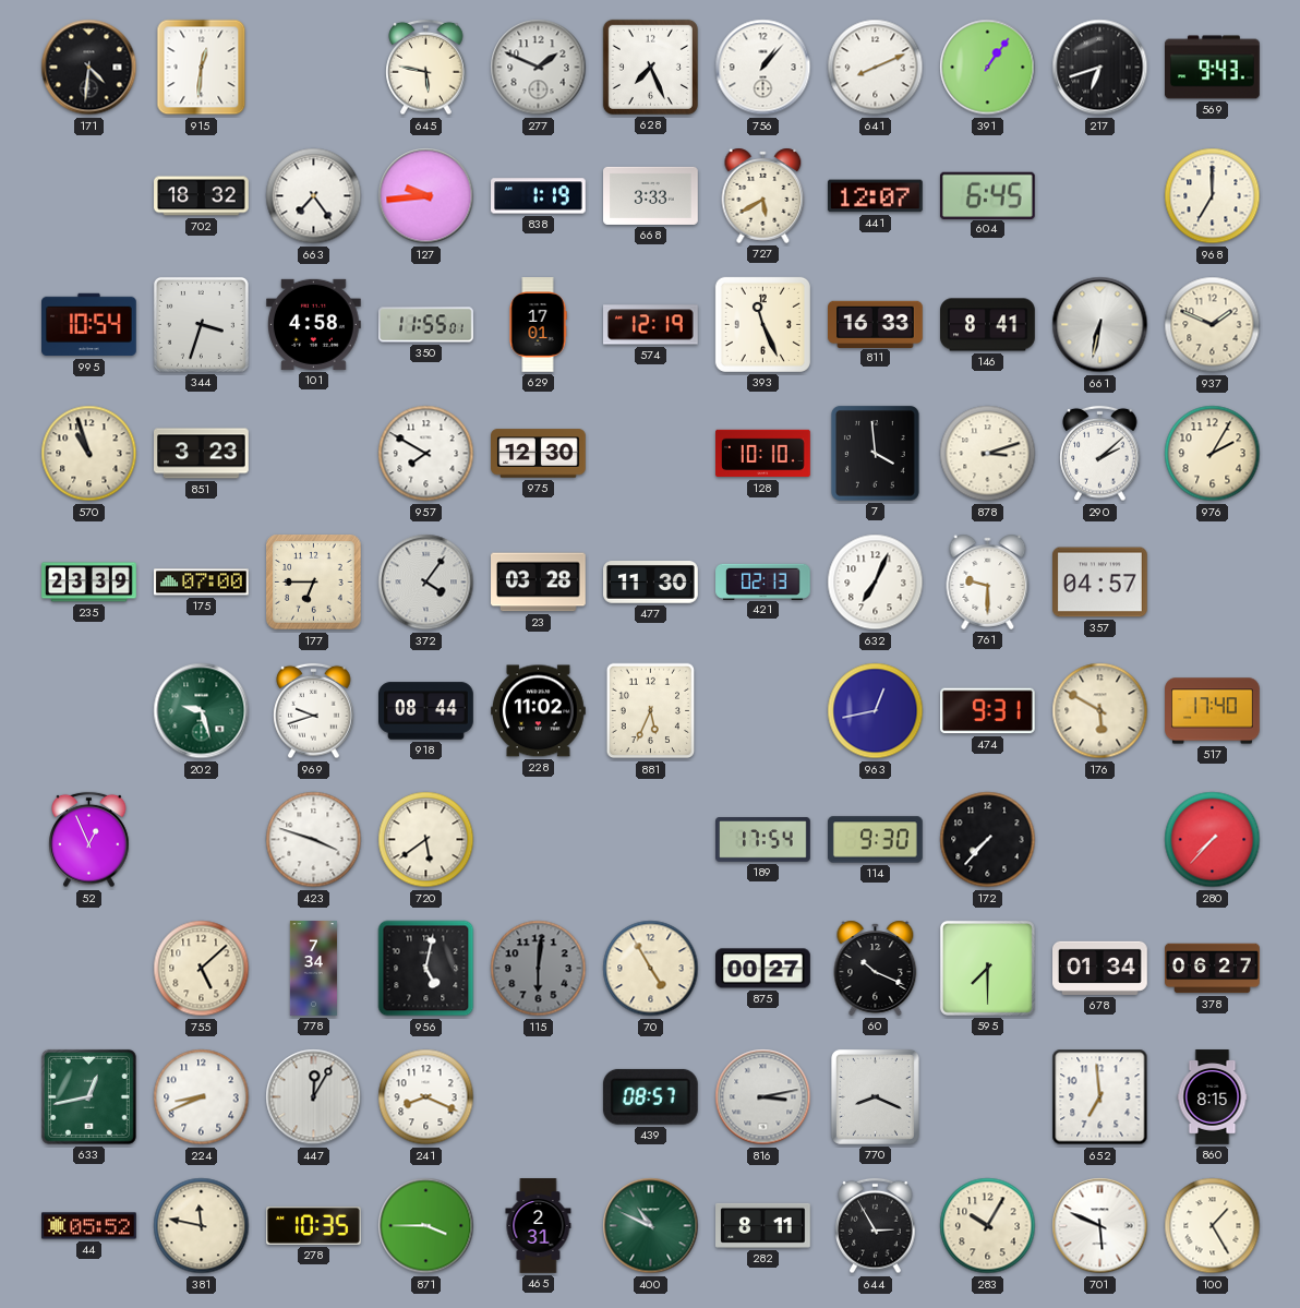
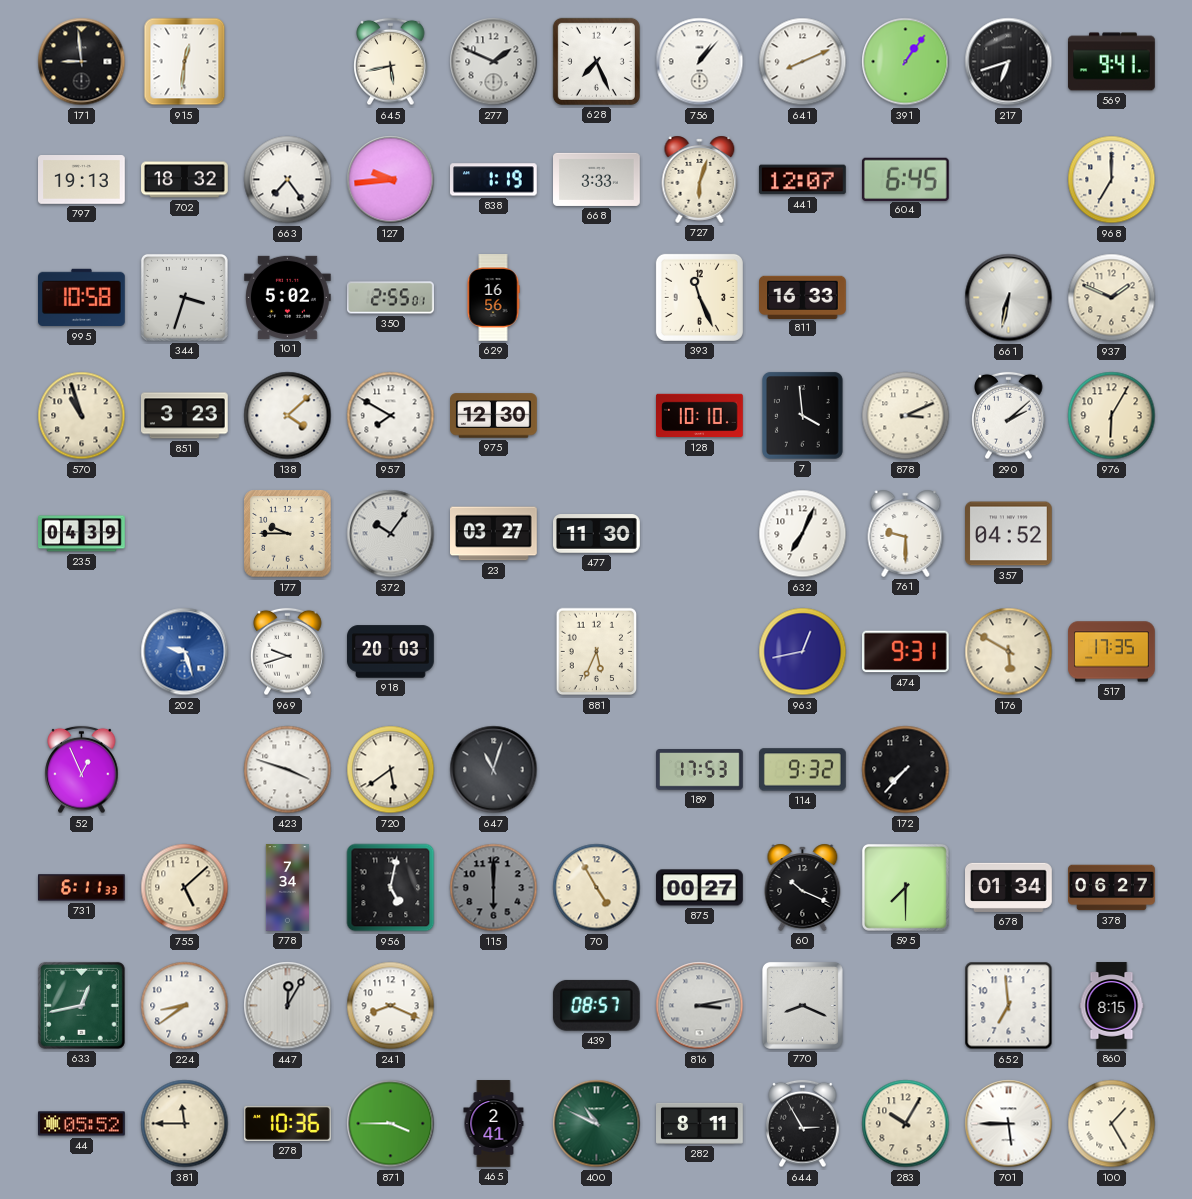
171: 4:31 -> 8:59 (82, 62)
645: 5:47 -> 5:43 (391, 62)
569: 9:43 -> 9:41 (1112, 62)
797: none -> 19:13 (82, 180)
727: 5:40 -> 6:03 (700, 179)
995: 10:54 -> 10:58 (82, 298)
101: 4:58 -> 5:02 (288, 297)
350: 11:55 -> 2:55 (391, 298)
629: 17:01 -> 16:56 (493, 298)
574: 12:19 -> none (651, 325)
146: 8:41 -> none (988, 325)
138: none -> 4:08 (288, 416)
878: 3:12 -> 3:11 (906, 416)
976: 2:05 -> 6:05 (1112, 416)
235: 23:39 -> 04:39 (82, 534)
175: 07:00 -> none (202, 583)
177: 6:45 -> 9:45 (288, 534)
372: 4:06 -> 10:06 (391, 534)
23: 03:28 -> 03:27 (494, 534)
421: 02:13 -> none (763, 581)
357: 04:57 -> 04:52 (1009, 534)
202 dial: green -> blue (185, 652)
918: 08:44 -> 20:03 (391, 652)
228: 11:02 -> none (539, 711)
517: 17:40 -> 17:35 (1112, 652)
647: none -> 11:03 (494, 770)
189: 17:54 -> 17:53 (700, 770)
114: 9:30 -> 9:32 (803, 770)
280: 7:37 -> none (1213, 840)
731: none -> 6:11 (82, 888)
115: 6:01 -> 6:00 (494, 888)
224: 8:41 -> 8:39 (185, 1006)
381: 11:47 -> 11:45 (185, 1124)
278: 10:35 -> 10:36 (288, 1123)
465: 2:31 -> 2:41 (494, 1124)
701: 5:49 -> 5:45 (1009, 1124)
